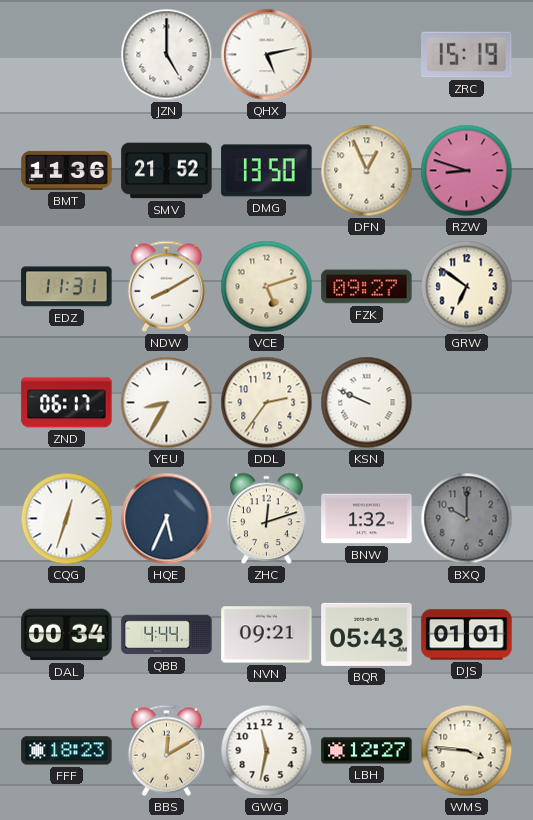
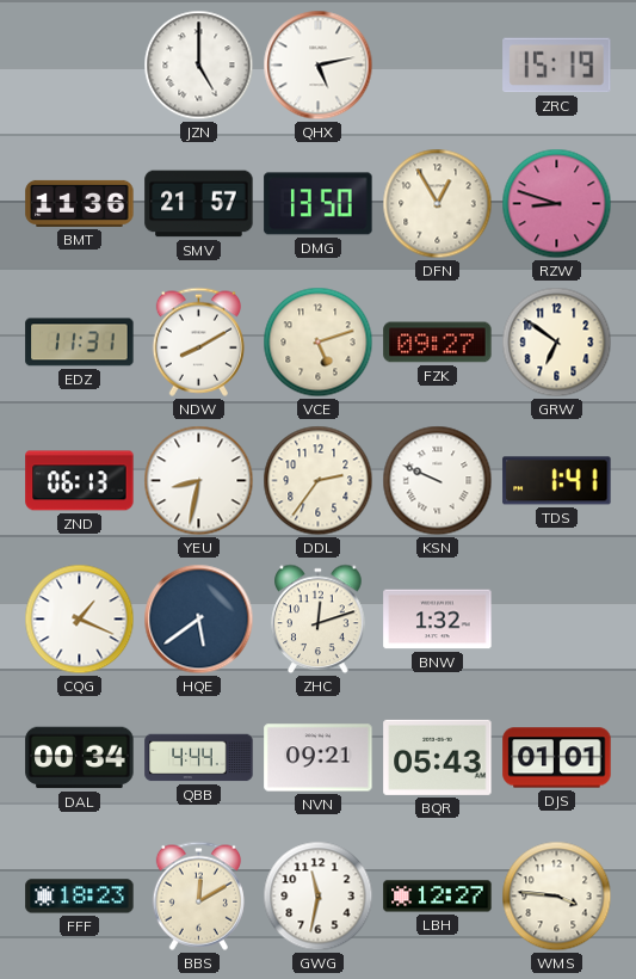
SMV: 21:52 -> 21:57 (199, 204)
DFN: 12:56 -> 12:55 (438, 204)
ZND: 06:17 -> 06:13 (80, 481)
YEU: 8:35 -> 8:32 (199, 481)
TDS: none -> 1:41 (557, 481)
CQG: 12:33 -> 1:19 (80, 620)
HQE: 5:34 -> 5:39 (199, 620)
BXQ: 10:00 -> none (467, 519)
